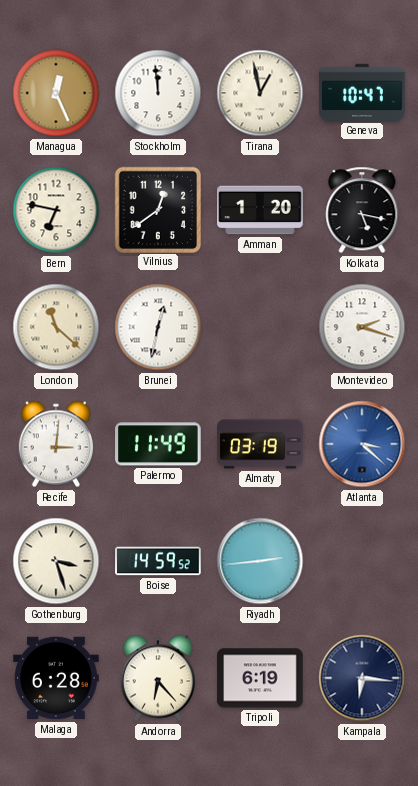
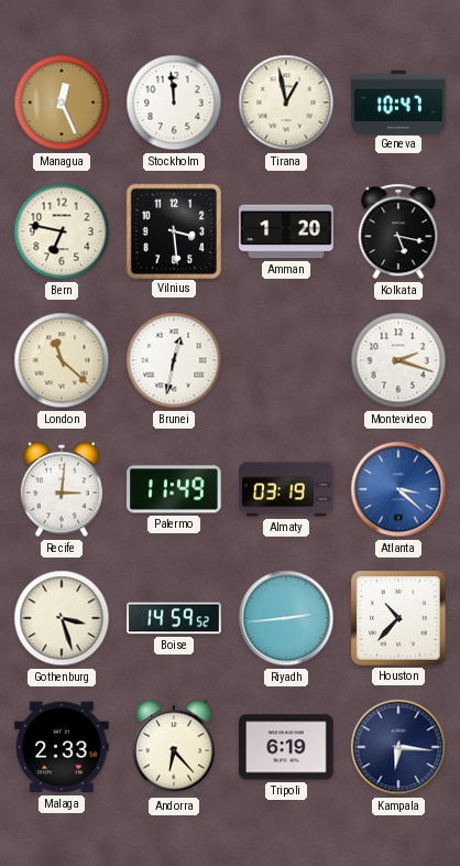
Vilnius: 12:39 -> 3:29 (173, 230)
Houston: none -> 10:37 (399, 619)
Malaga: 6:28 -> 2:33 (62, 747)
